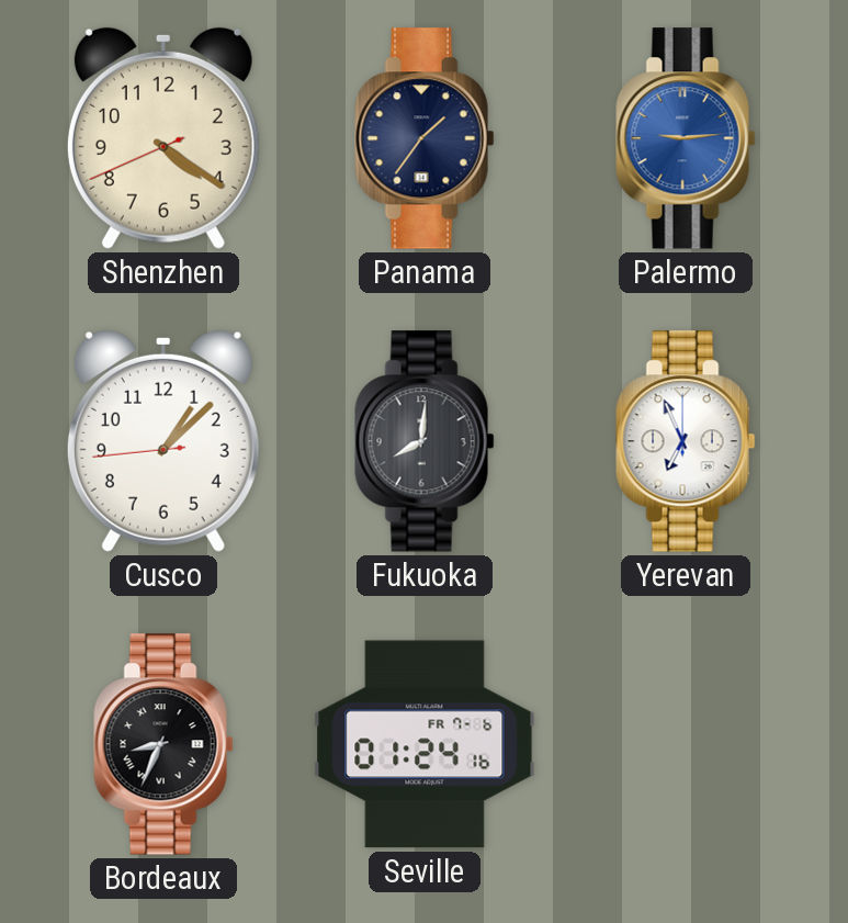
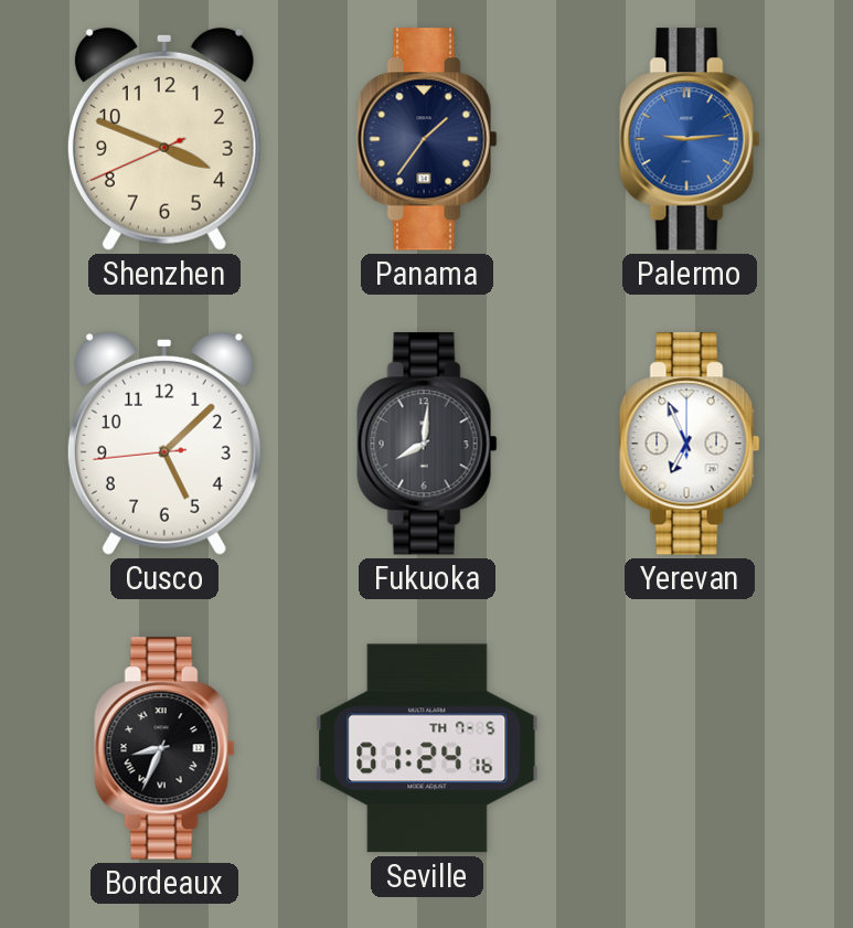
Shenzhen: 4:20 -> 3:48 (164, 139)
Cusco: 1:07 -> 5:07 (164, 444)
Seville date: FR 7-6 -> TH 7-5 (427, 748)
